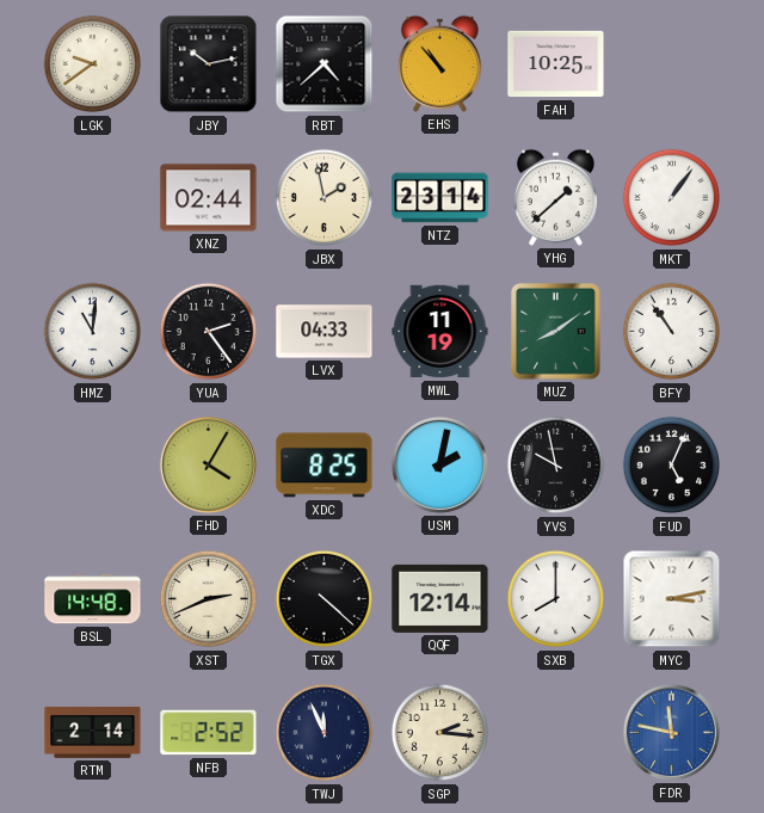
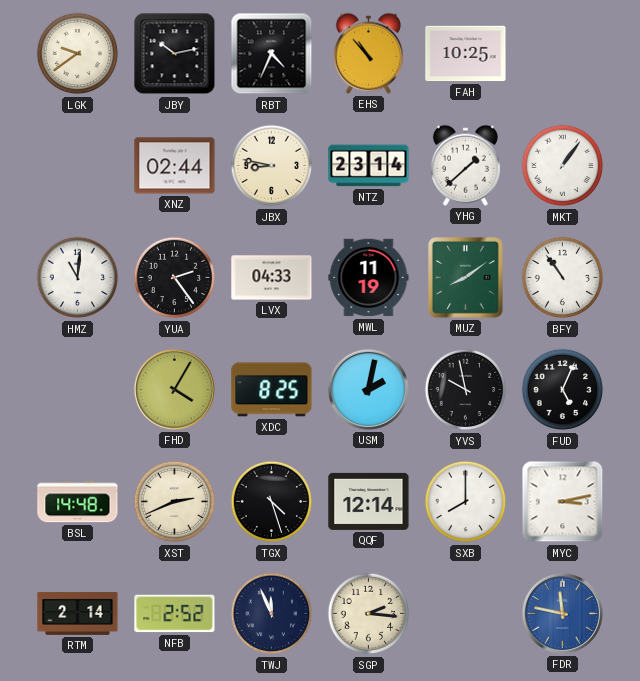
RBT: 4:38 -> 4:34 (272, 54)
JBX: 1:58 -> 8:47 (272, 166)
TGX: 4:22 -> 4:27 (272, 502)
